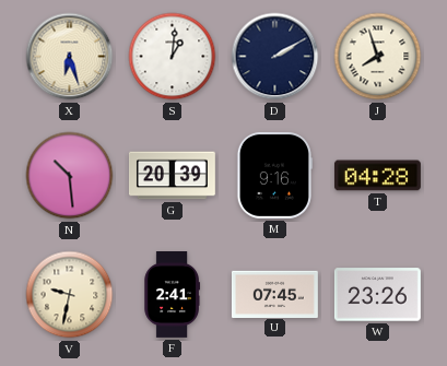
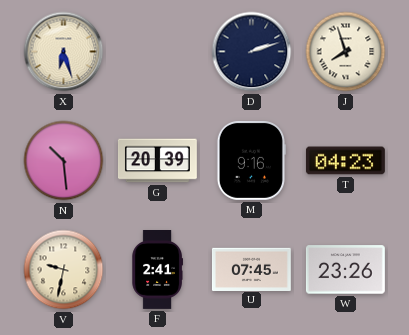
S: 1:01 -> none (173, 57)
D: 2:10 -> 2:12 (252, 52)
T: 04:28 -> 04:23 (345, 161)
